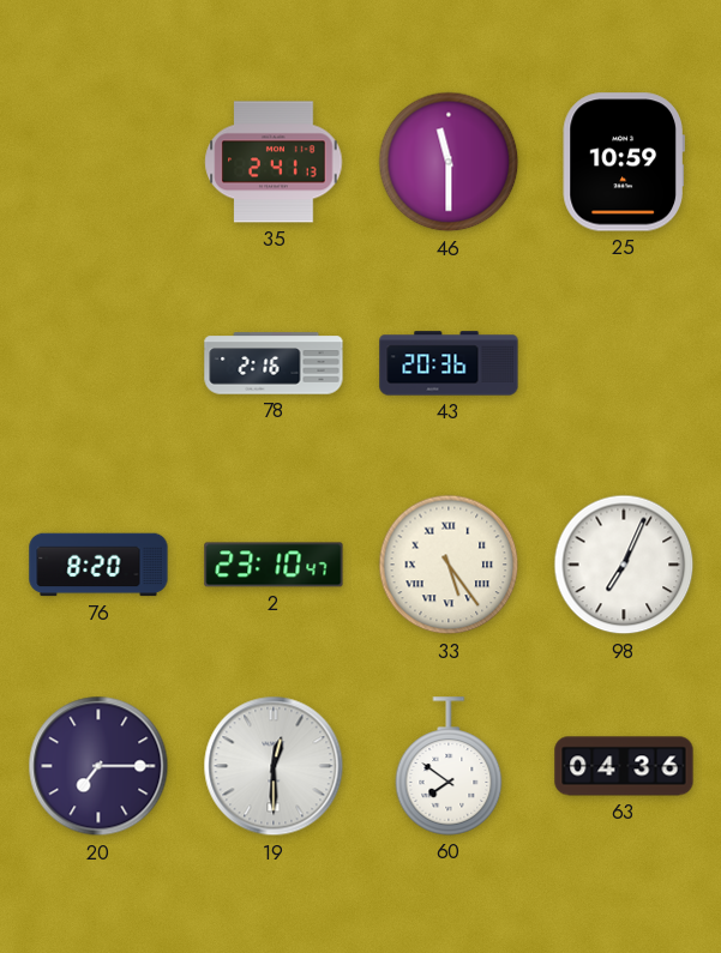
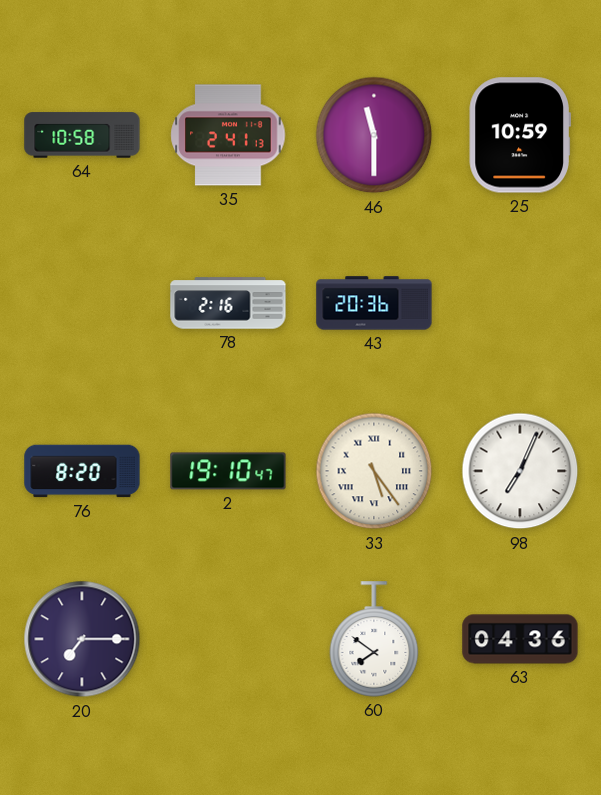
64: none -> 10:58 (82, 135)
2: 23:10 -> 19:10 (228, 471)
19: 12:30 -> none (274, 766)
